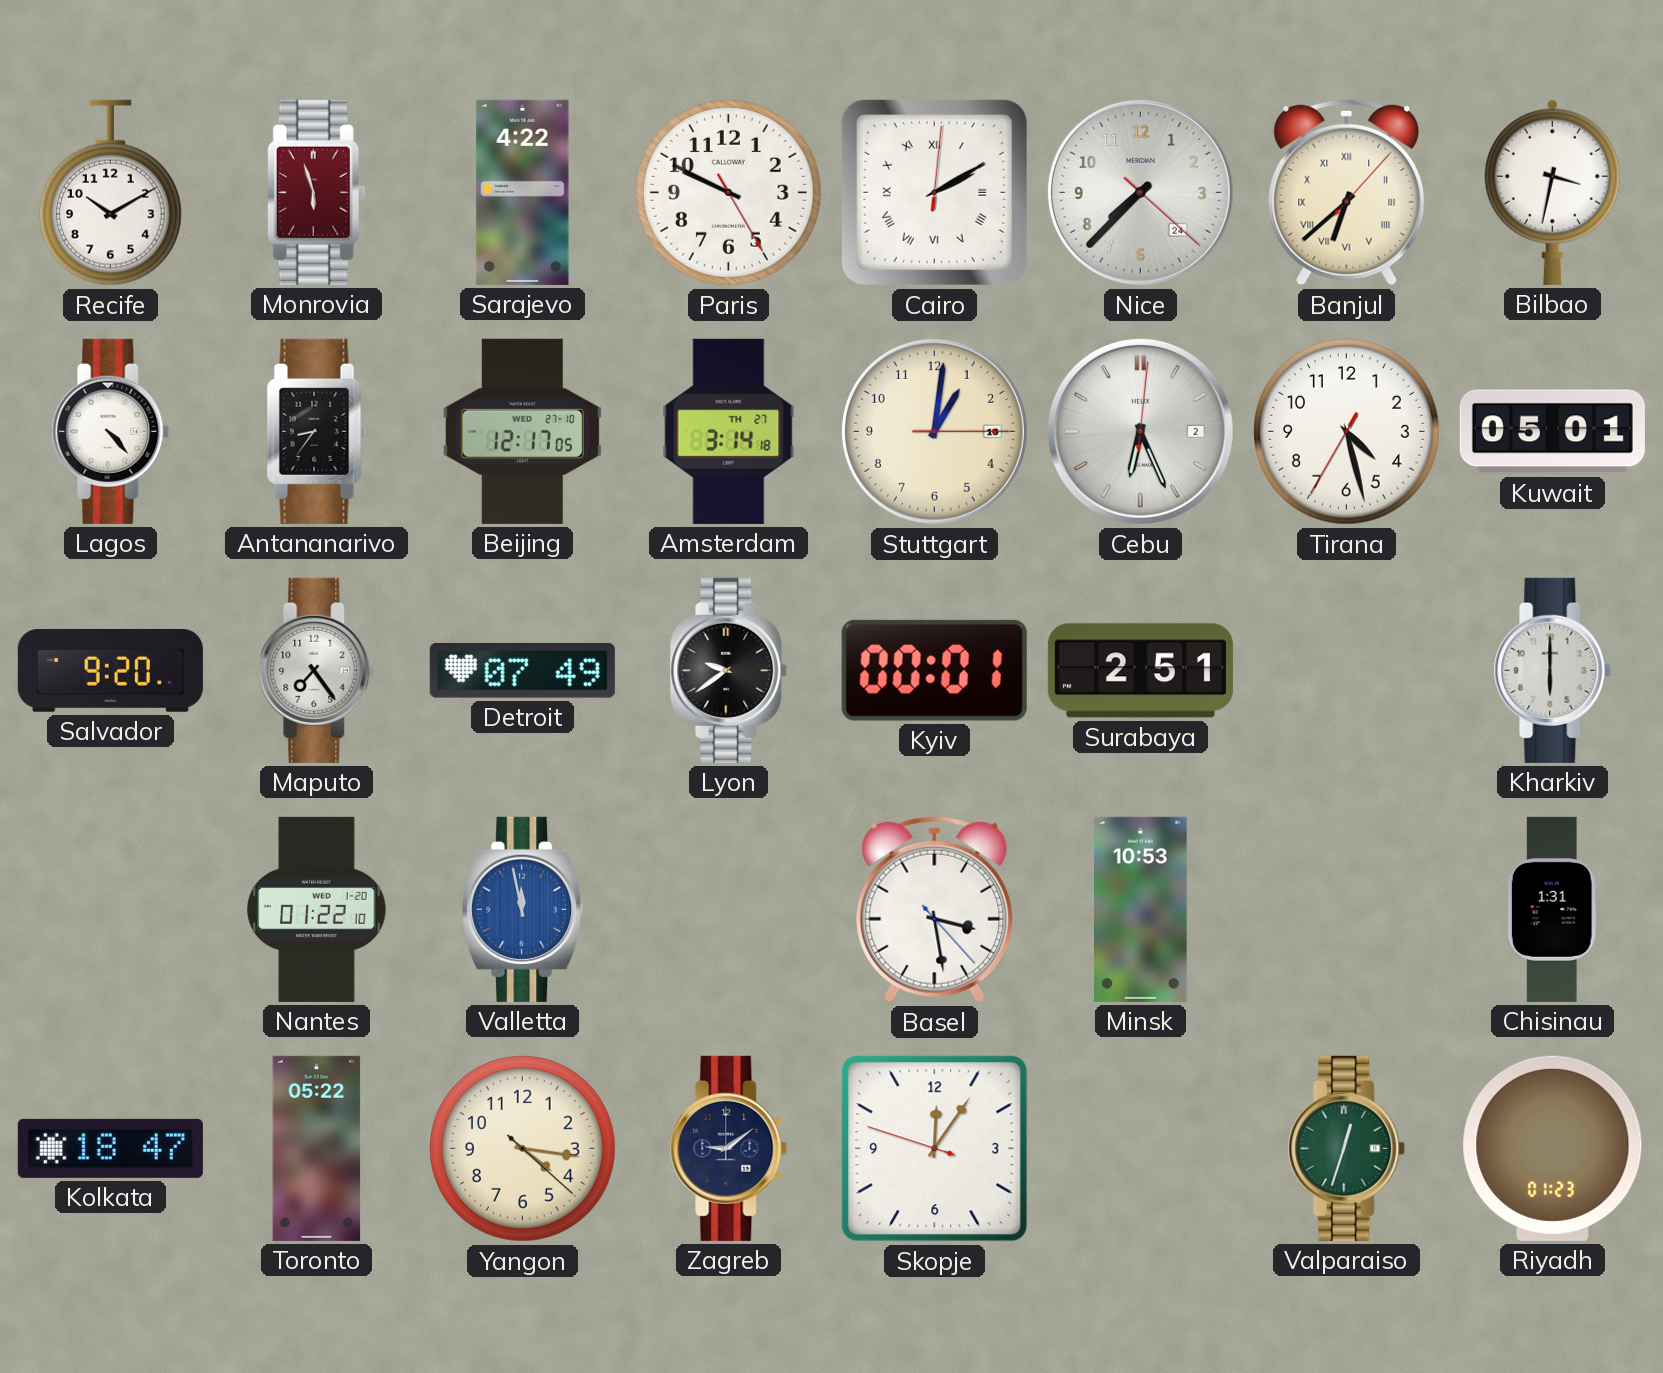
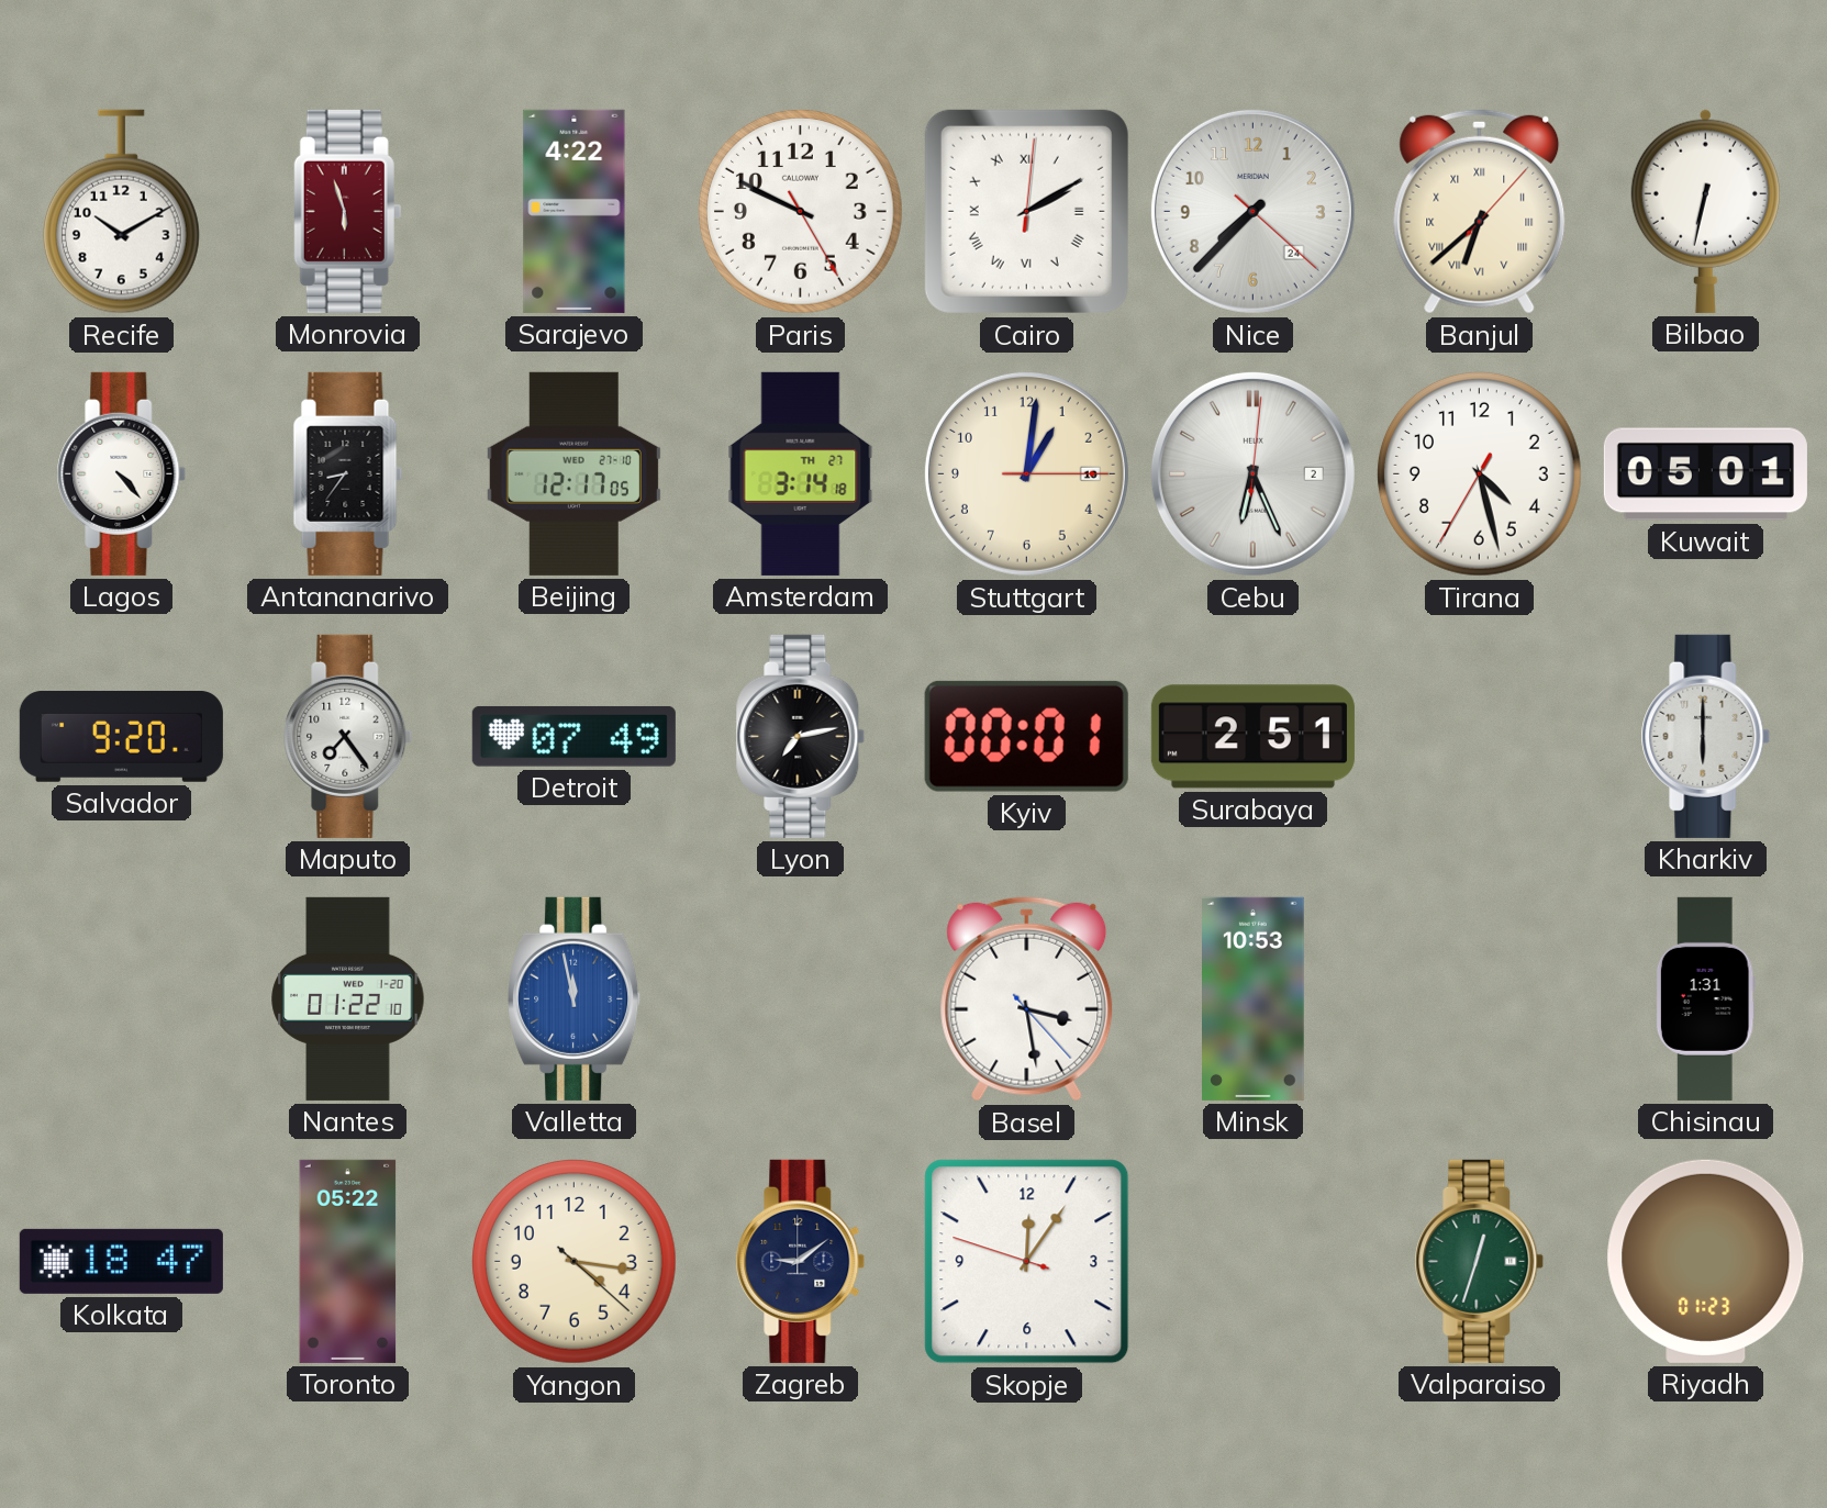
Bilbao: 3:32 -> 6:32 (1705, 211)
Lyon: 9:39 -> 7:13 (801, 736)
